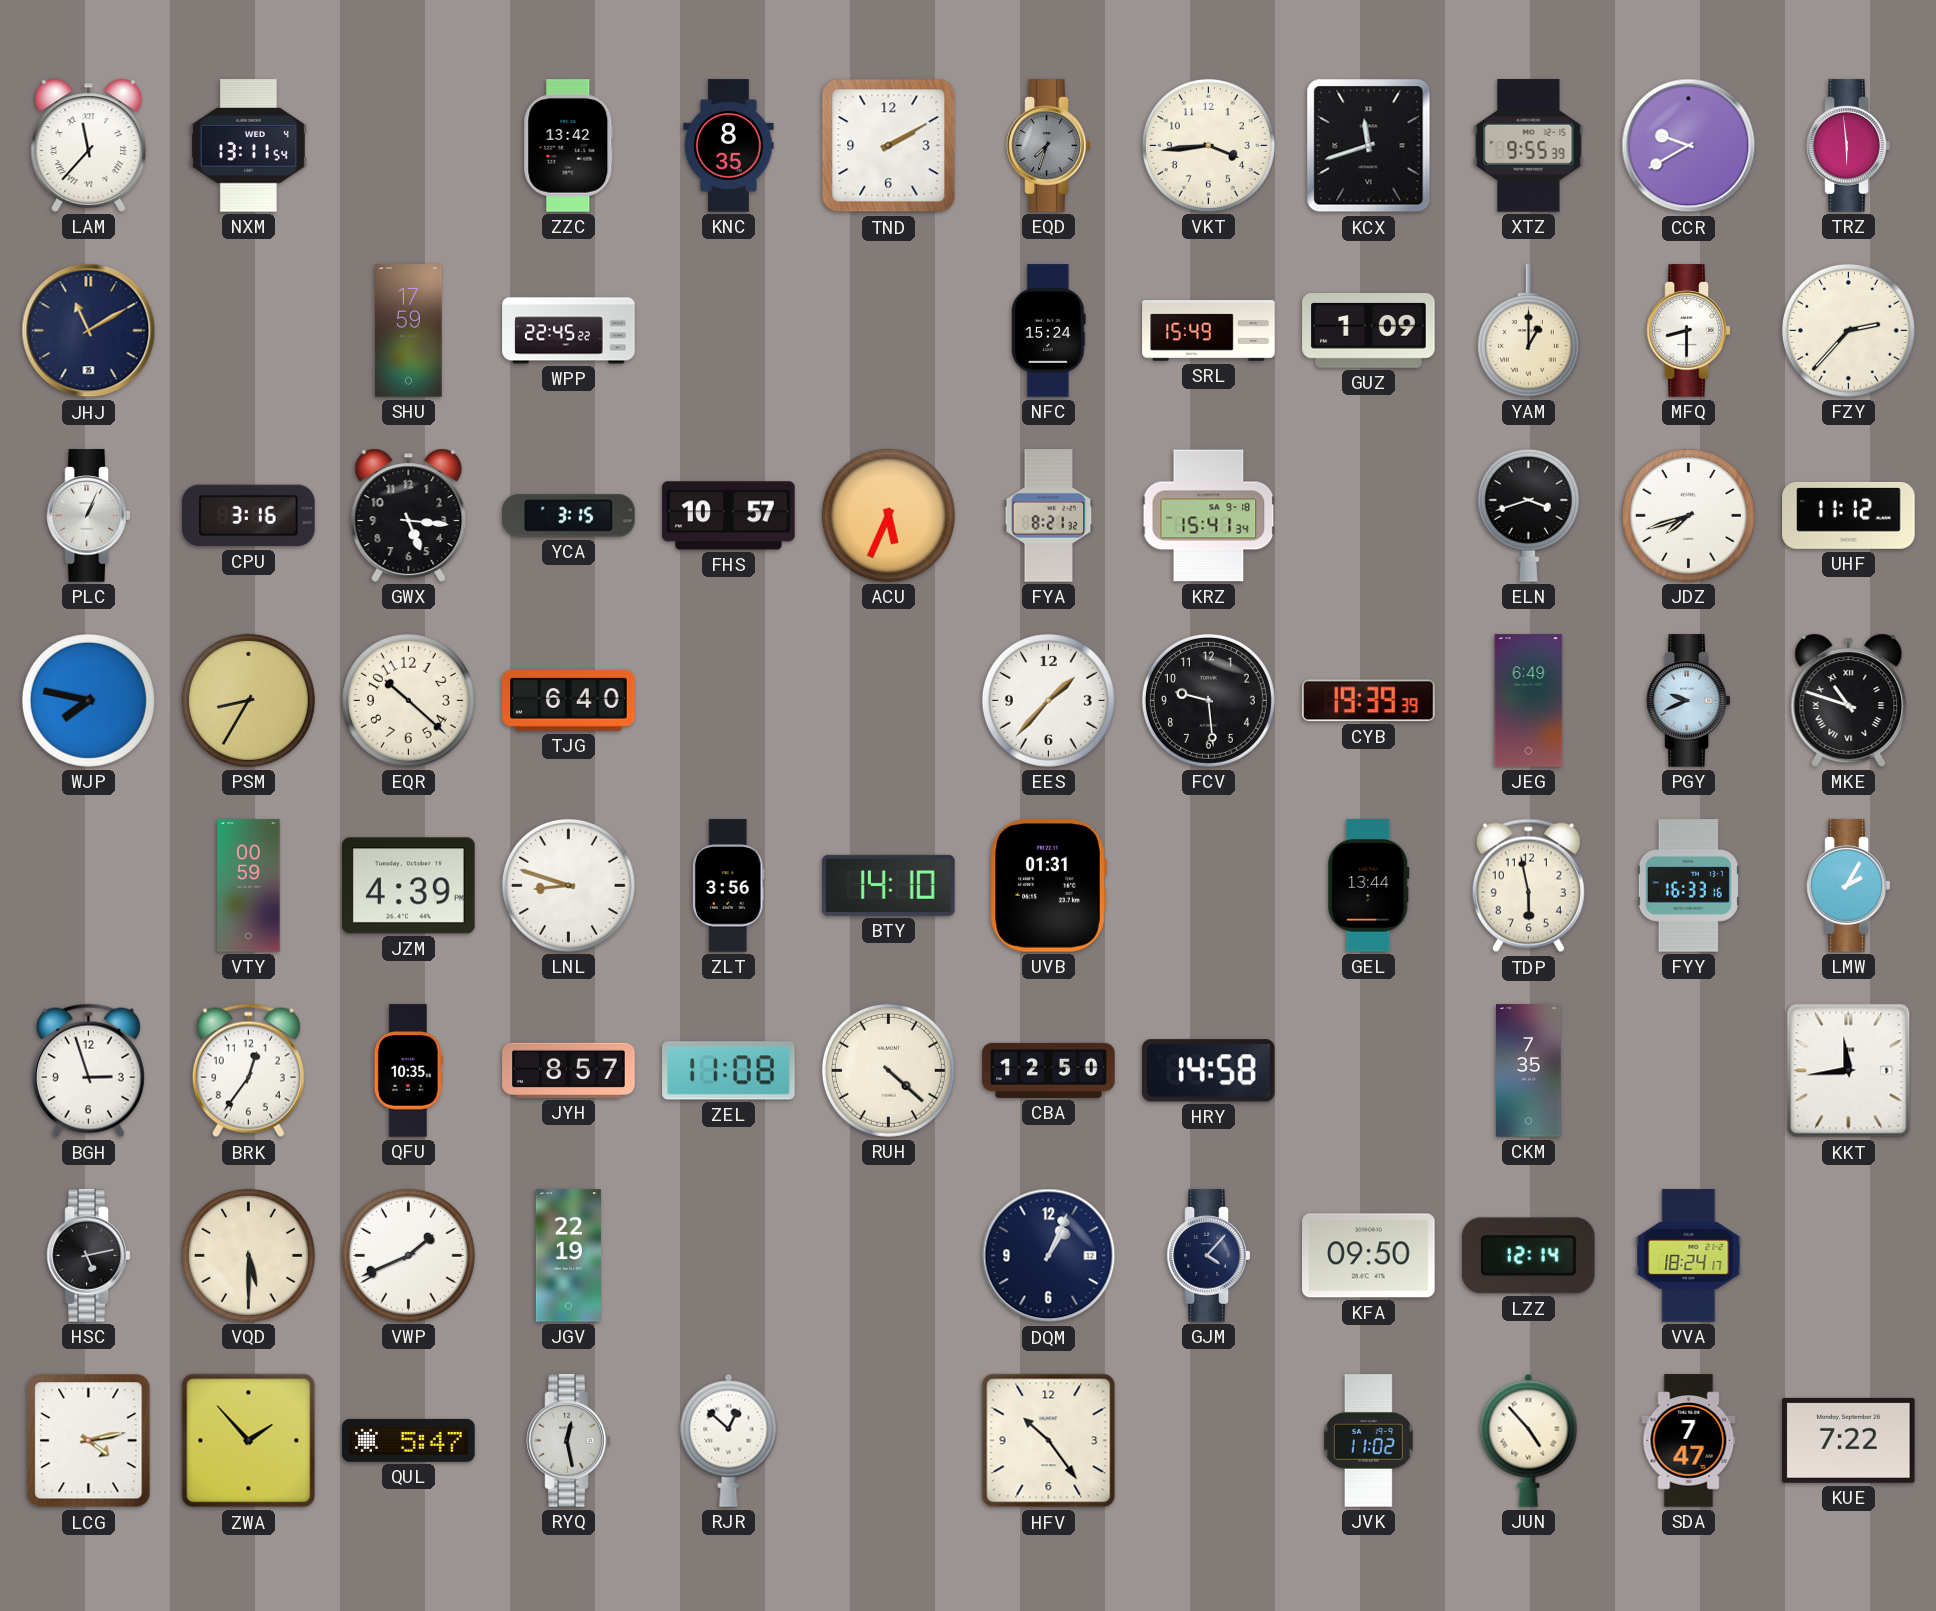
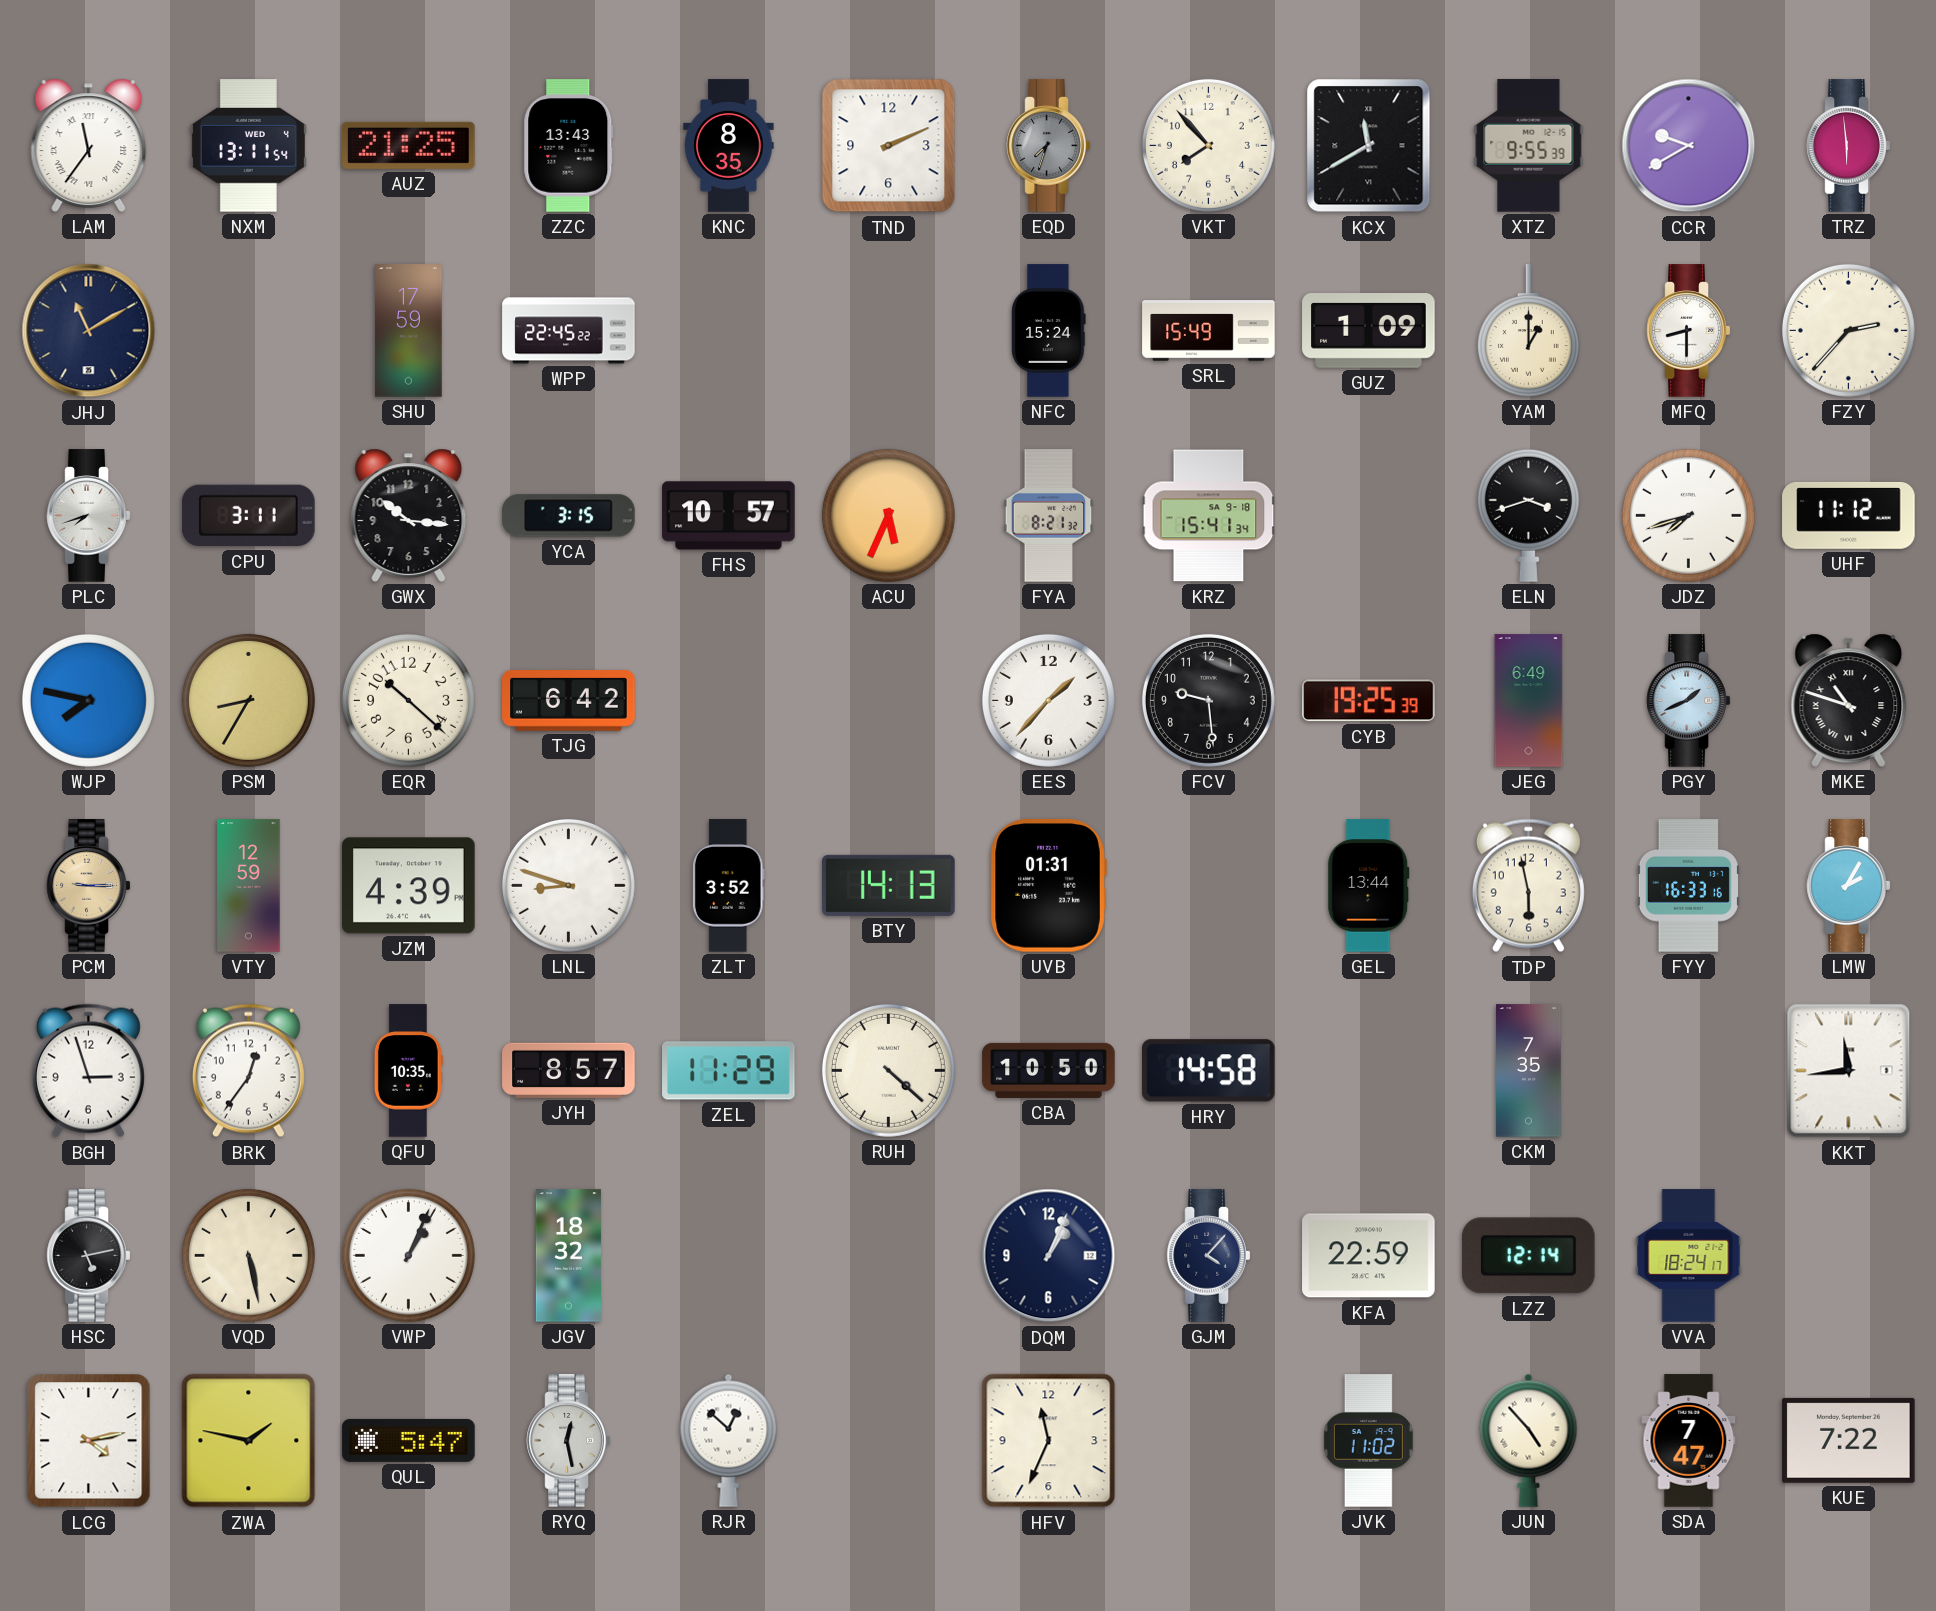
LAM: 11:37 -> 11:36 (89, 145)
AUZ: none -> 21:25 (409, 145)
ZZC: 13:42 -> 13:43 (569, 146)
TND: 2:10 -> 2:11 (889, 146)
VKT: 3:44 -> 7:53 (1208, 145)
KCX: 11:42 -> 11:40 (1369, 146)
PLC: 1:04 -> 7:42 (89, 516)
CPU: 3:16 -> 3:11 (249, 516)
GWX: 5:16 -> 10:16 (409, 515)
TJG: 6:40 -> 6:42 (569, 701)
CYB: 19:39 -> 19:25 (1369, 701)
PGY: 9:41 -> 1:41 (1689, 701)
PCM: none -> 9:15 (89, 886)
VTY: 00:59 -> 12:59 (249, 886)
ZLT: 3:56 -> 3:52 (728, 886)
BTY: 14:10 -> 14:13 (889, 885)
ZEL: 11:08 -> 11:29 (729, 1071)
CBA: 12:50 -> 10:50 (1049, 1070)
VQD: 5:30 -> 5:28 (248, 1255)
VWP: 1:41 -> 1:04 (408, 1255)
JGV: 22:19 -> 18:32 (568, 1256)
KFA: 09:50 -> 22:59 (1369, 1256)
ZWA: 1:53 -> 1:47 (249, 1441)
HFV: 10:24 -> 11:34 (1049, 1441)
